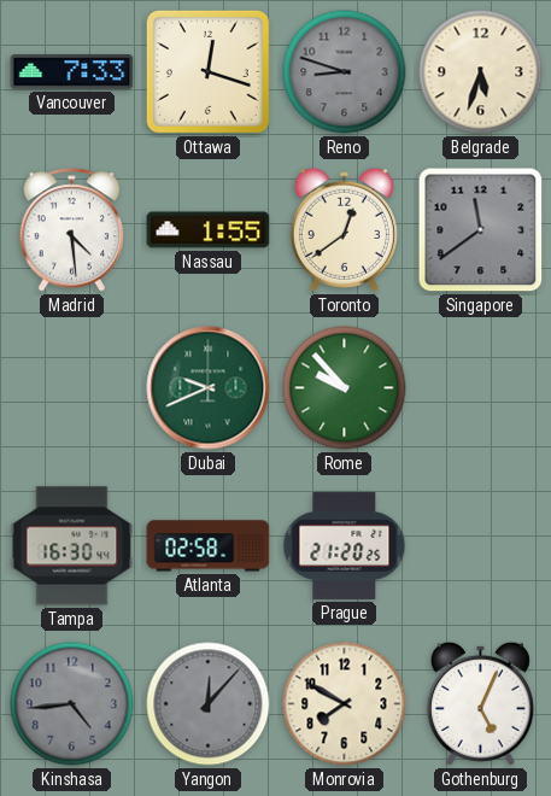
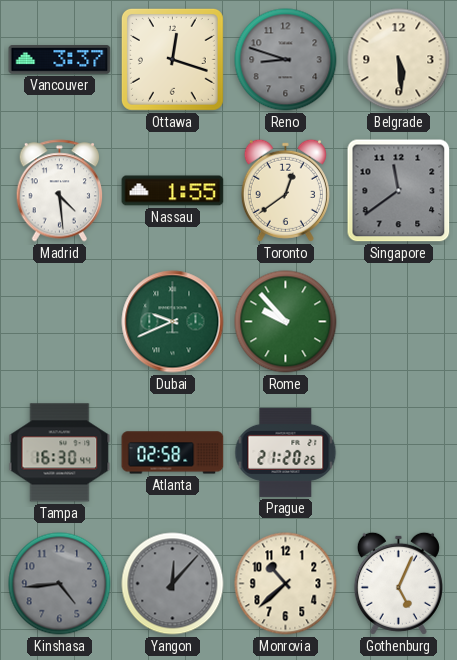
Vancouver: 7:33 -> 3:37 (60, 60)
Belgrade: 5:33 -> 5:29 (399, 60)
Monrovia: 7:50 -> 10:38 (286, 584)
